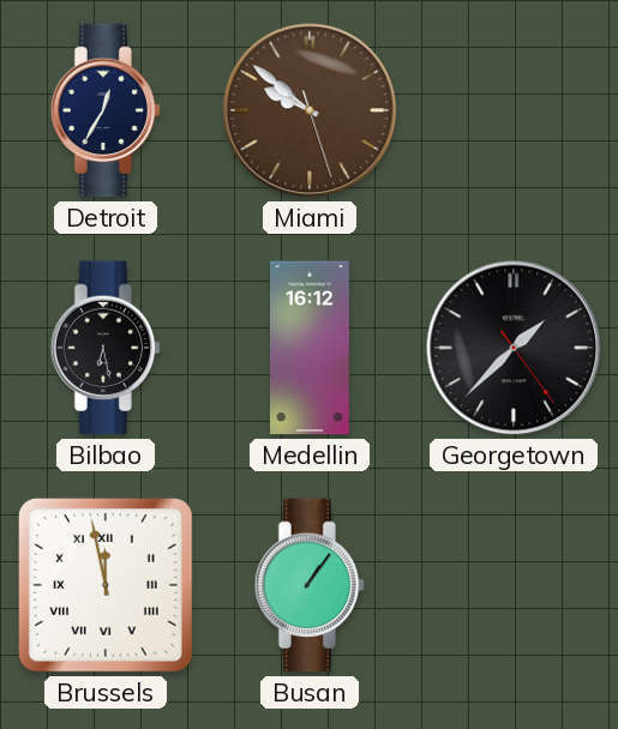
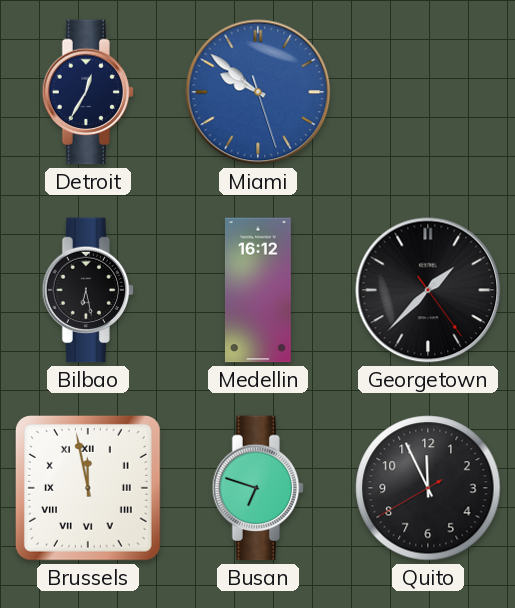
Miami dial: brown -> blue (258, 92)
Busan: 1:06 -> 6:48 (258, 488)
Quito: none -> 11:55 (428, 488)
